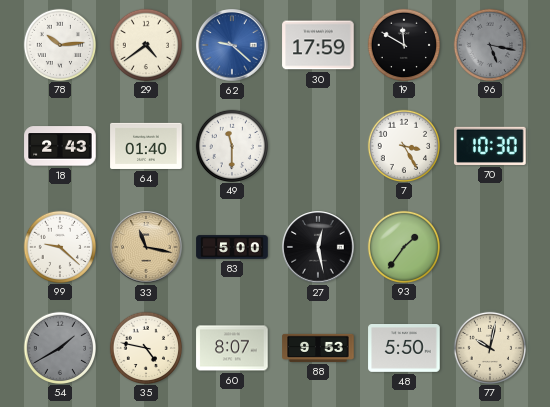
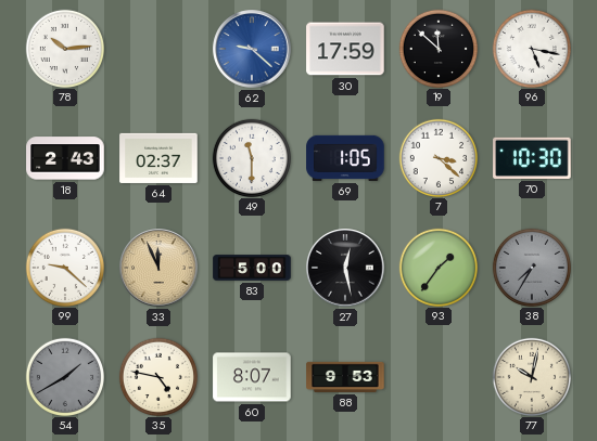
29: 4:39 -> none (145, 44)
19: 11:50 -> 11:52 (437, 48)
96 dial: grey -> white (531, 48)
64: 01:40 -> 02:37 (158, 158)
69: none -> 1:05 (345, 158)
7: 3:25 -> 3:22 (437, 157)
33: 11:17 -> 11:56 (158, 268)
38: none -> 7:35 (531, 267)
48: 5:50 -> none (404, 349)
